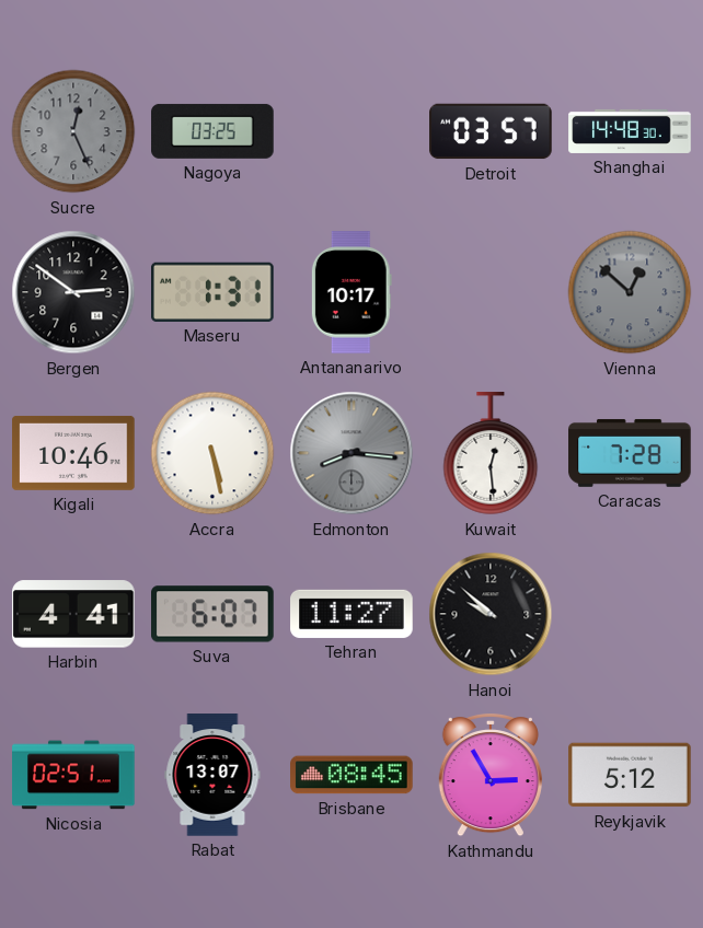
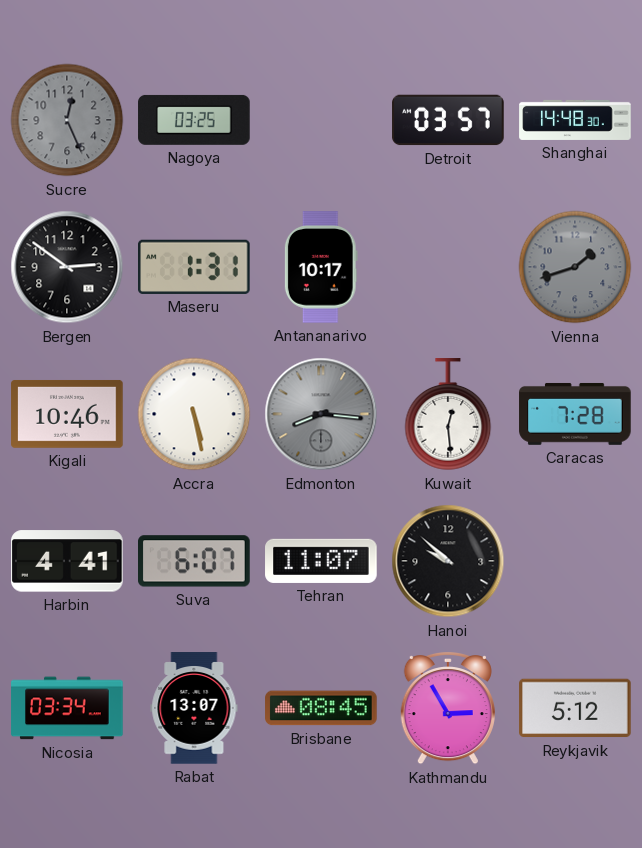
Vienna: 12:52 -> 1:42 (575, 267)
Tehran: 11:27 -> 11:07 (321, 561)
Nicosia: 02:51 -> 03:34 (67, 708)
